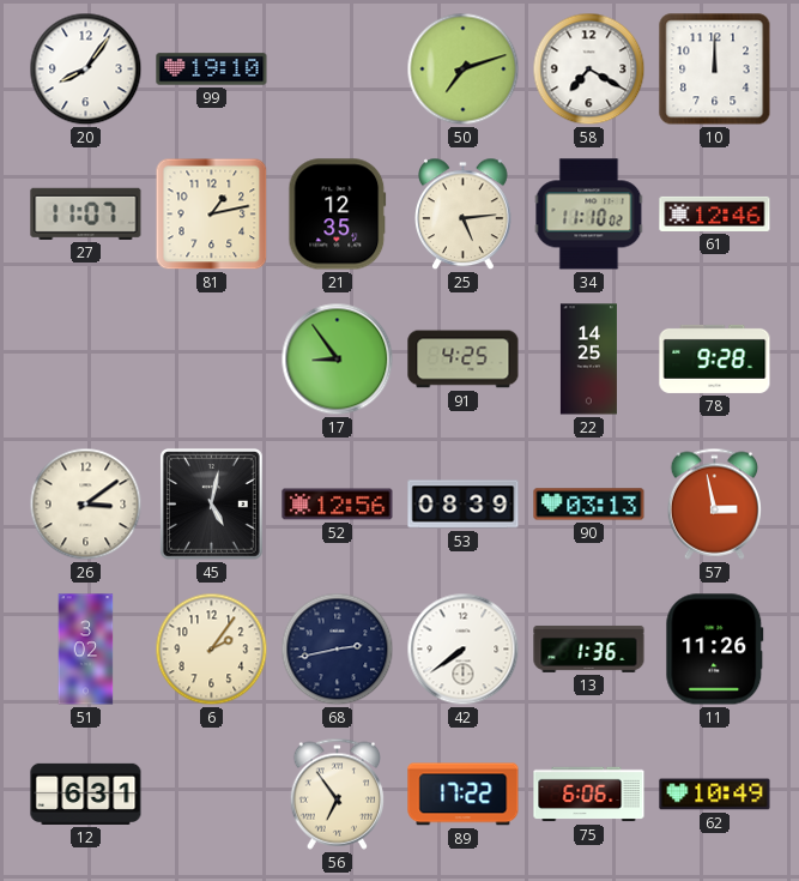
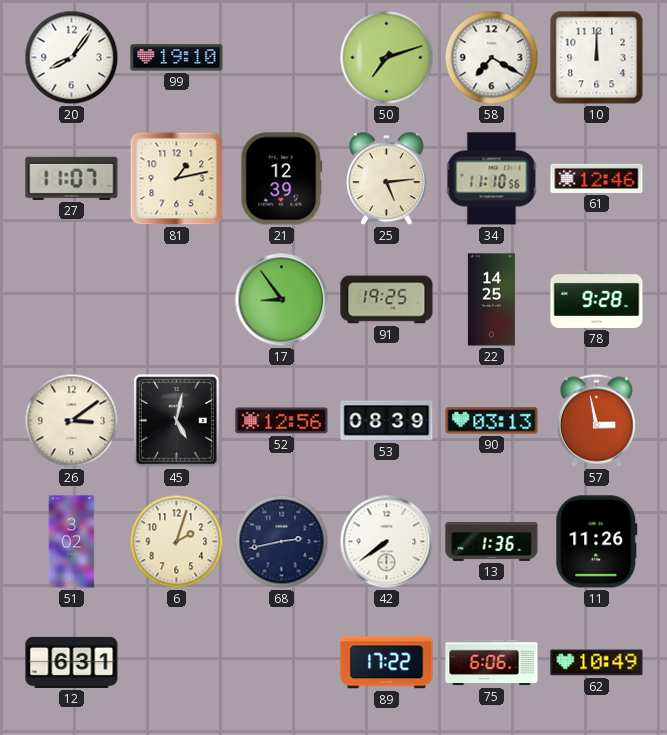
21: 12:35 -> 12:39 (282, 179)
34: 11:10:02 -> 11:10:56 (492, 179)
91: 4:25 -> 19:25 (387, 300)
6: 2:06 -> 2:03 (177, 542)
56: 6:54 -> none (337, 793)
